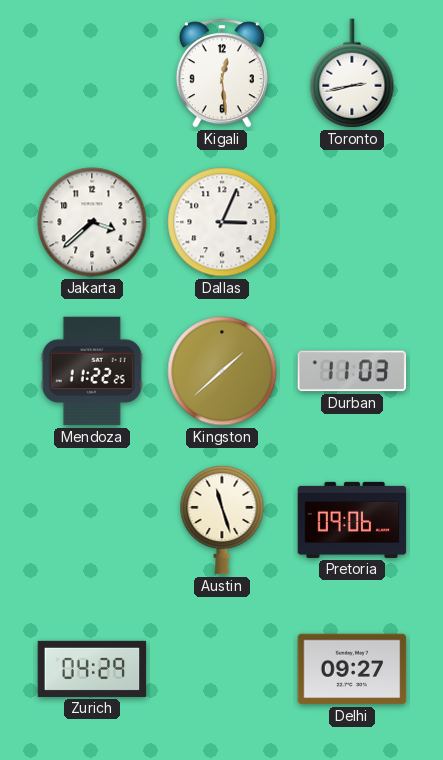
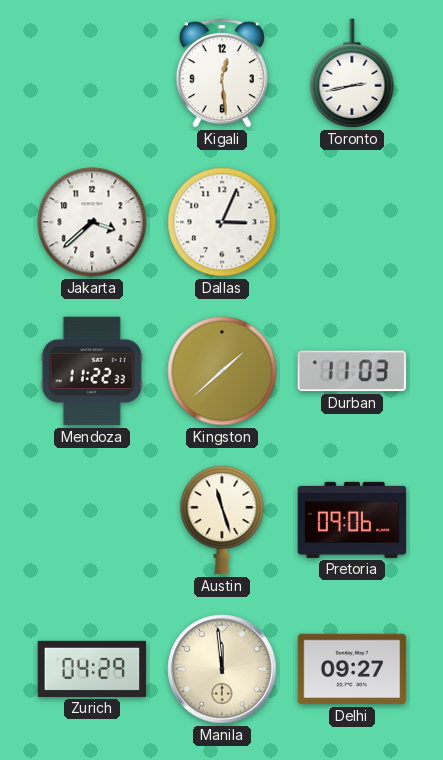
Mendoza: 11:22:25 -> 11:22:33 (92, 371)
Manila: none -> 11:59 (222, 669)
